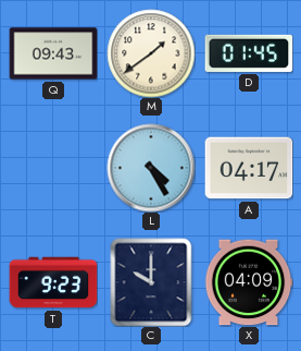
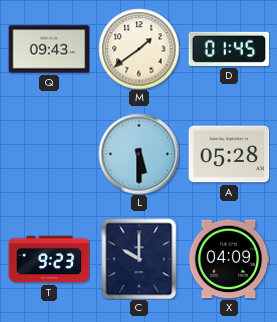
L: 4:25 -> 5:30 (139, 154)
A: 04:17 -> 05:28 (229, 154)
